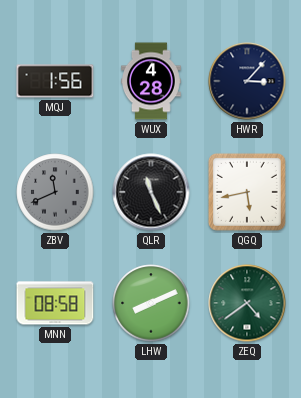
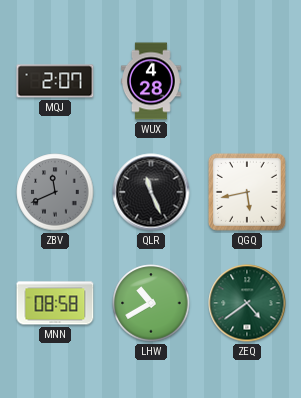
MQJ: 1:56 -> 2:07 (55, 81)
HWR: 3:07 -> none (247, 81)
LHW: 8:11 -> 10:40 (151, 303)
